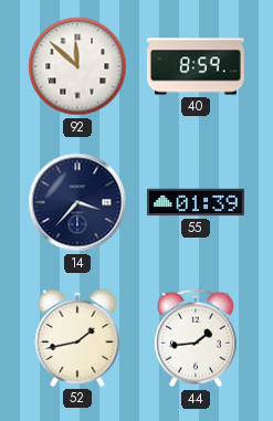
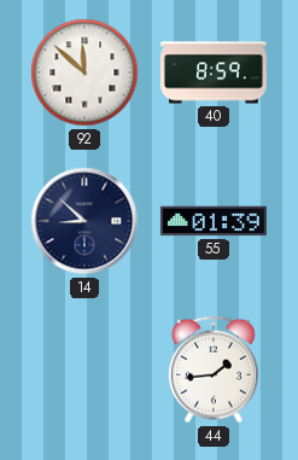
14: 3:37 -> 8:52 (84, 221)
52: 1:43 -> none (77, 338)
